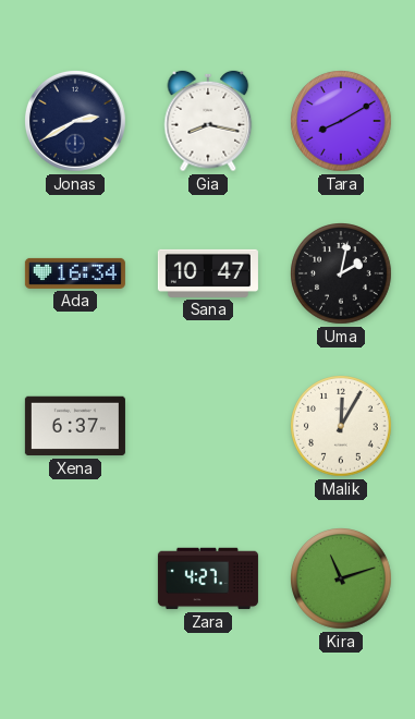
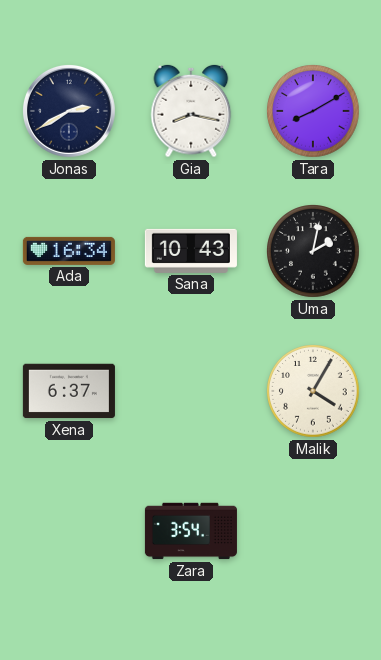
Sana: 10:47 -> 10:43 (191, 251)
Malik: 12:05 -> 4:05 (314, 392)
Zara: 4:27 -> 3:54 (191, 531)
Kira: 11:12 -> none (342, 580)
